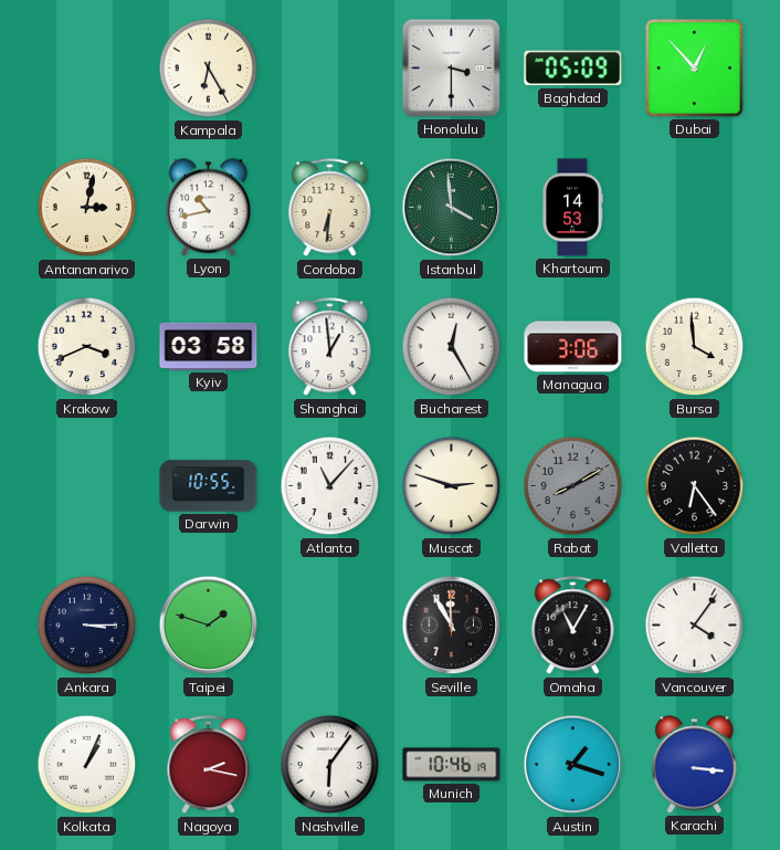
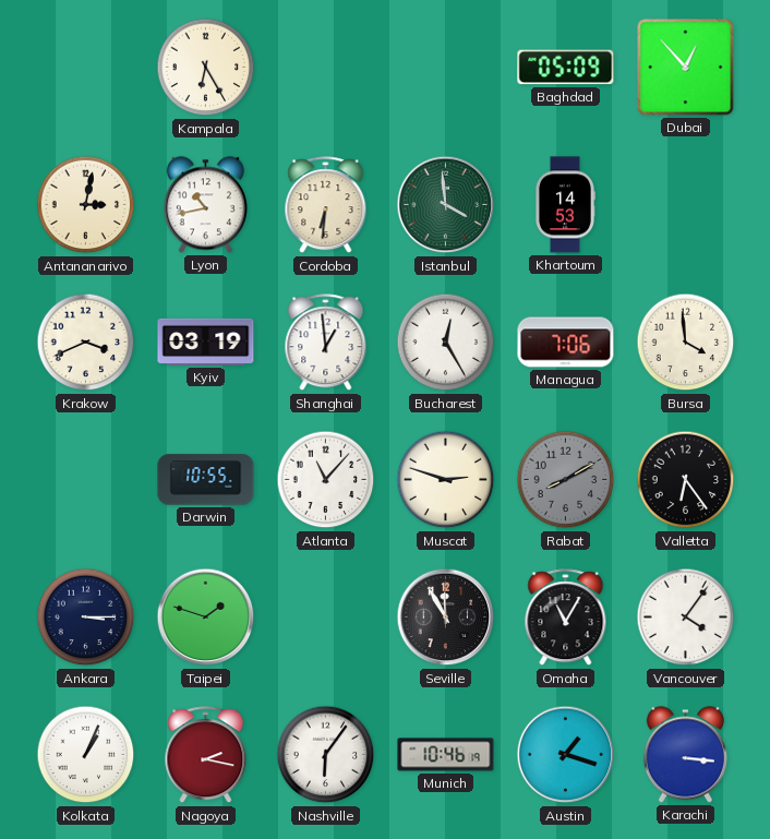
Honolulu: 3:30 -> none (451, 67)
Kyiv: 03:58 -> 03:19 (206, 341)
Managua: 3:06 -> 7:06 (566, 343)
